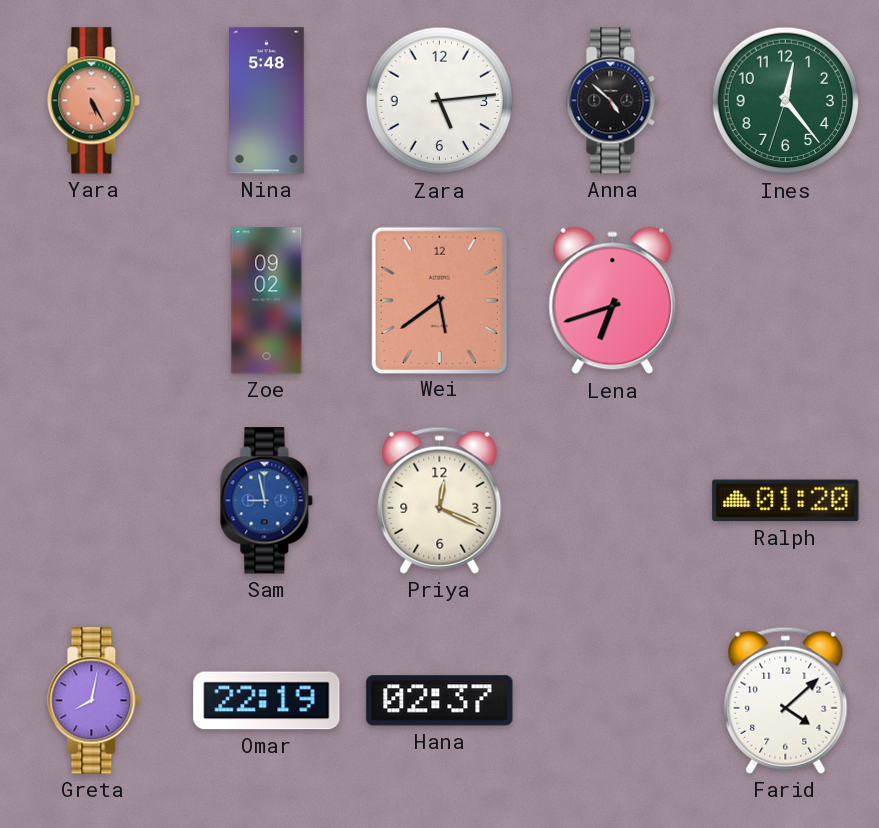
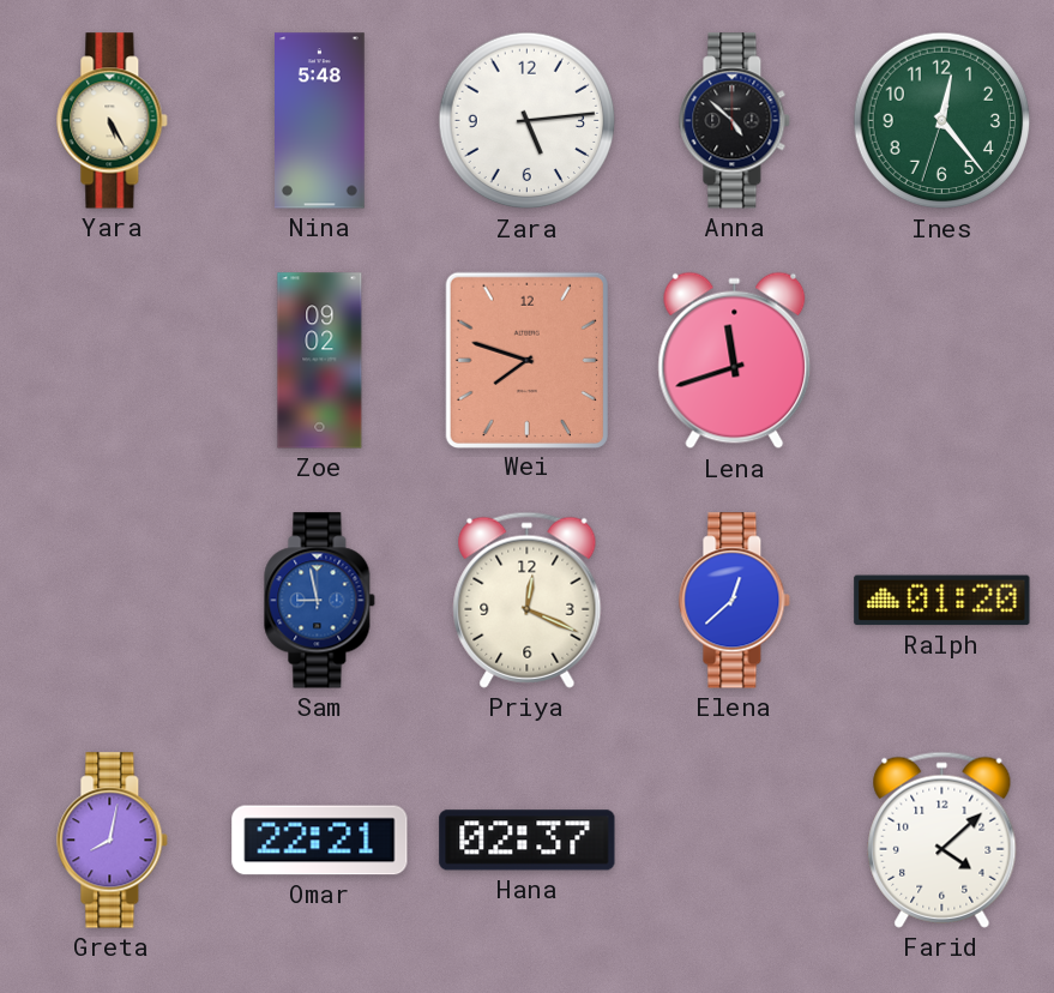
Yara dial: salmon -> cream (113, 121)
Wei: 5:39 -> 7:48 (526, 360)
Lena: 6:42 -> 11:42 (735, 361)
Elena: none -> 12:38 (735, 601)
Omar: 22:19 -> 22:21 (320, 841)
